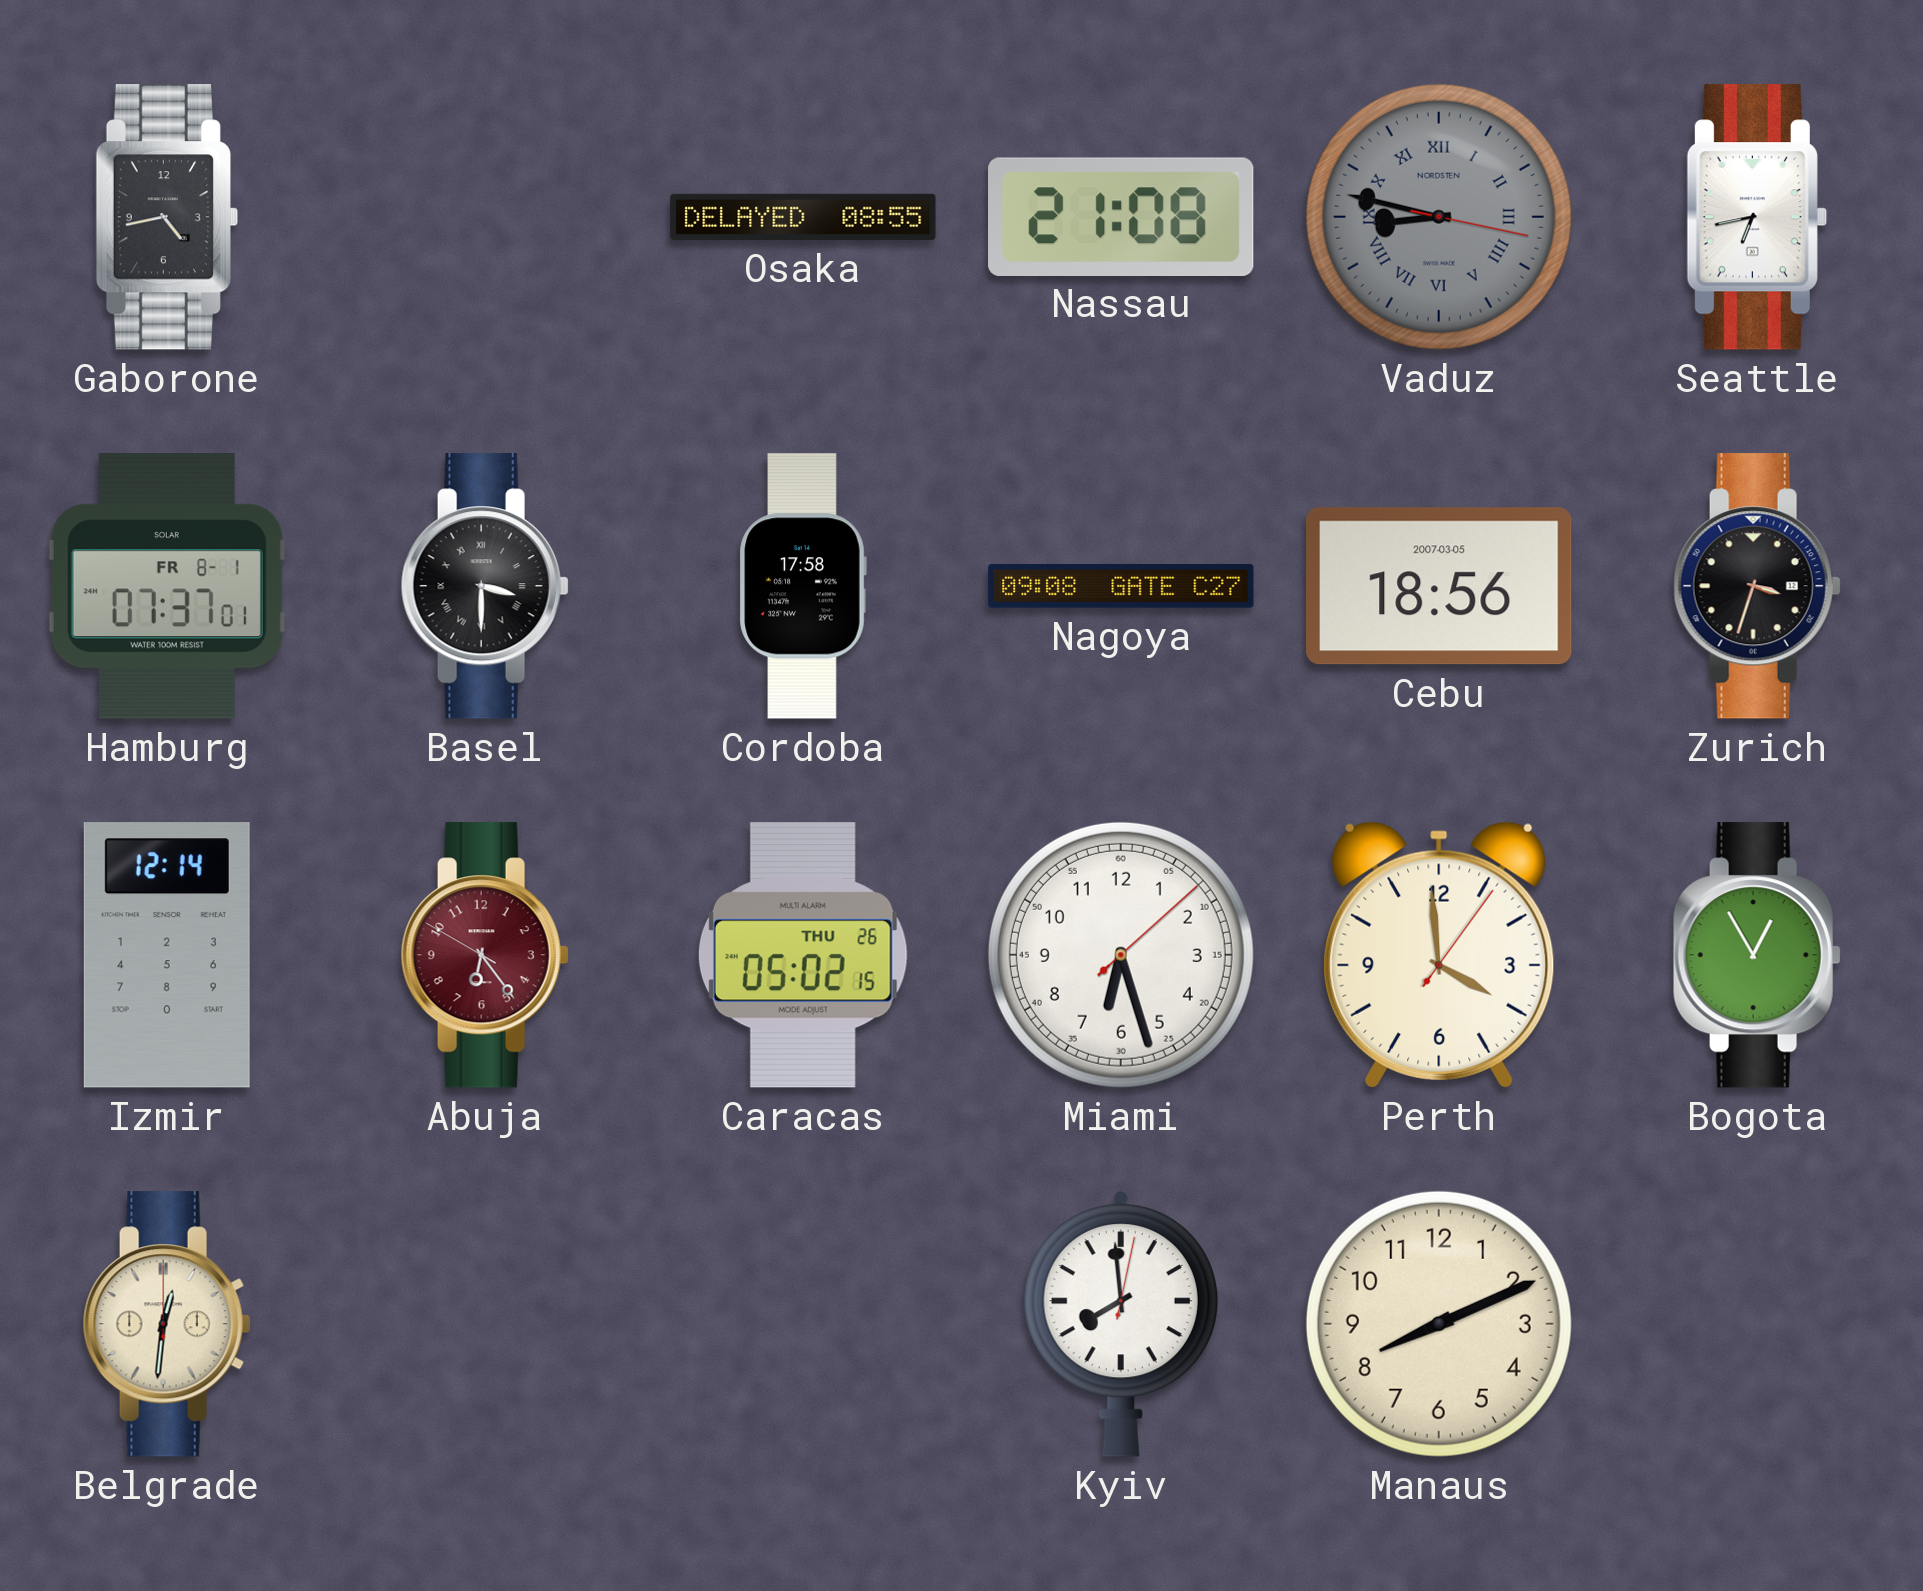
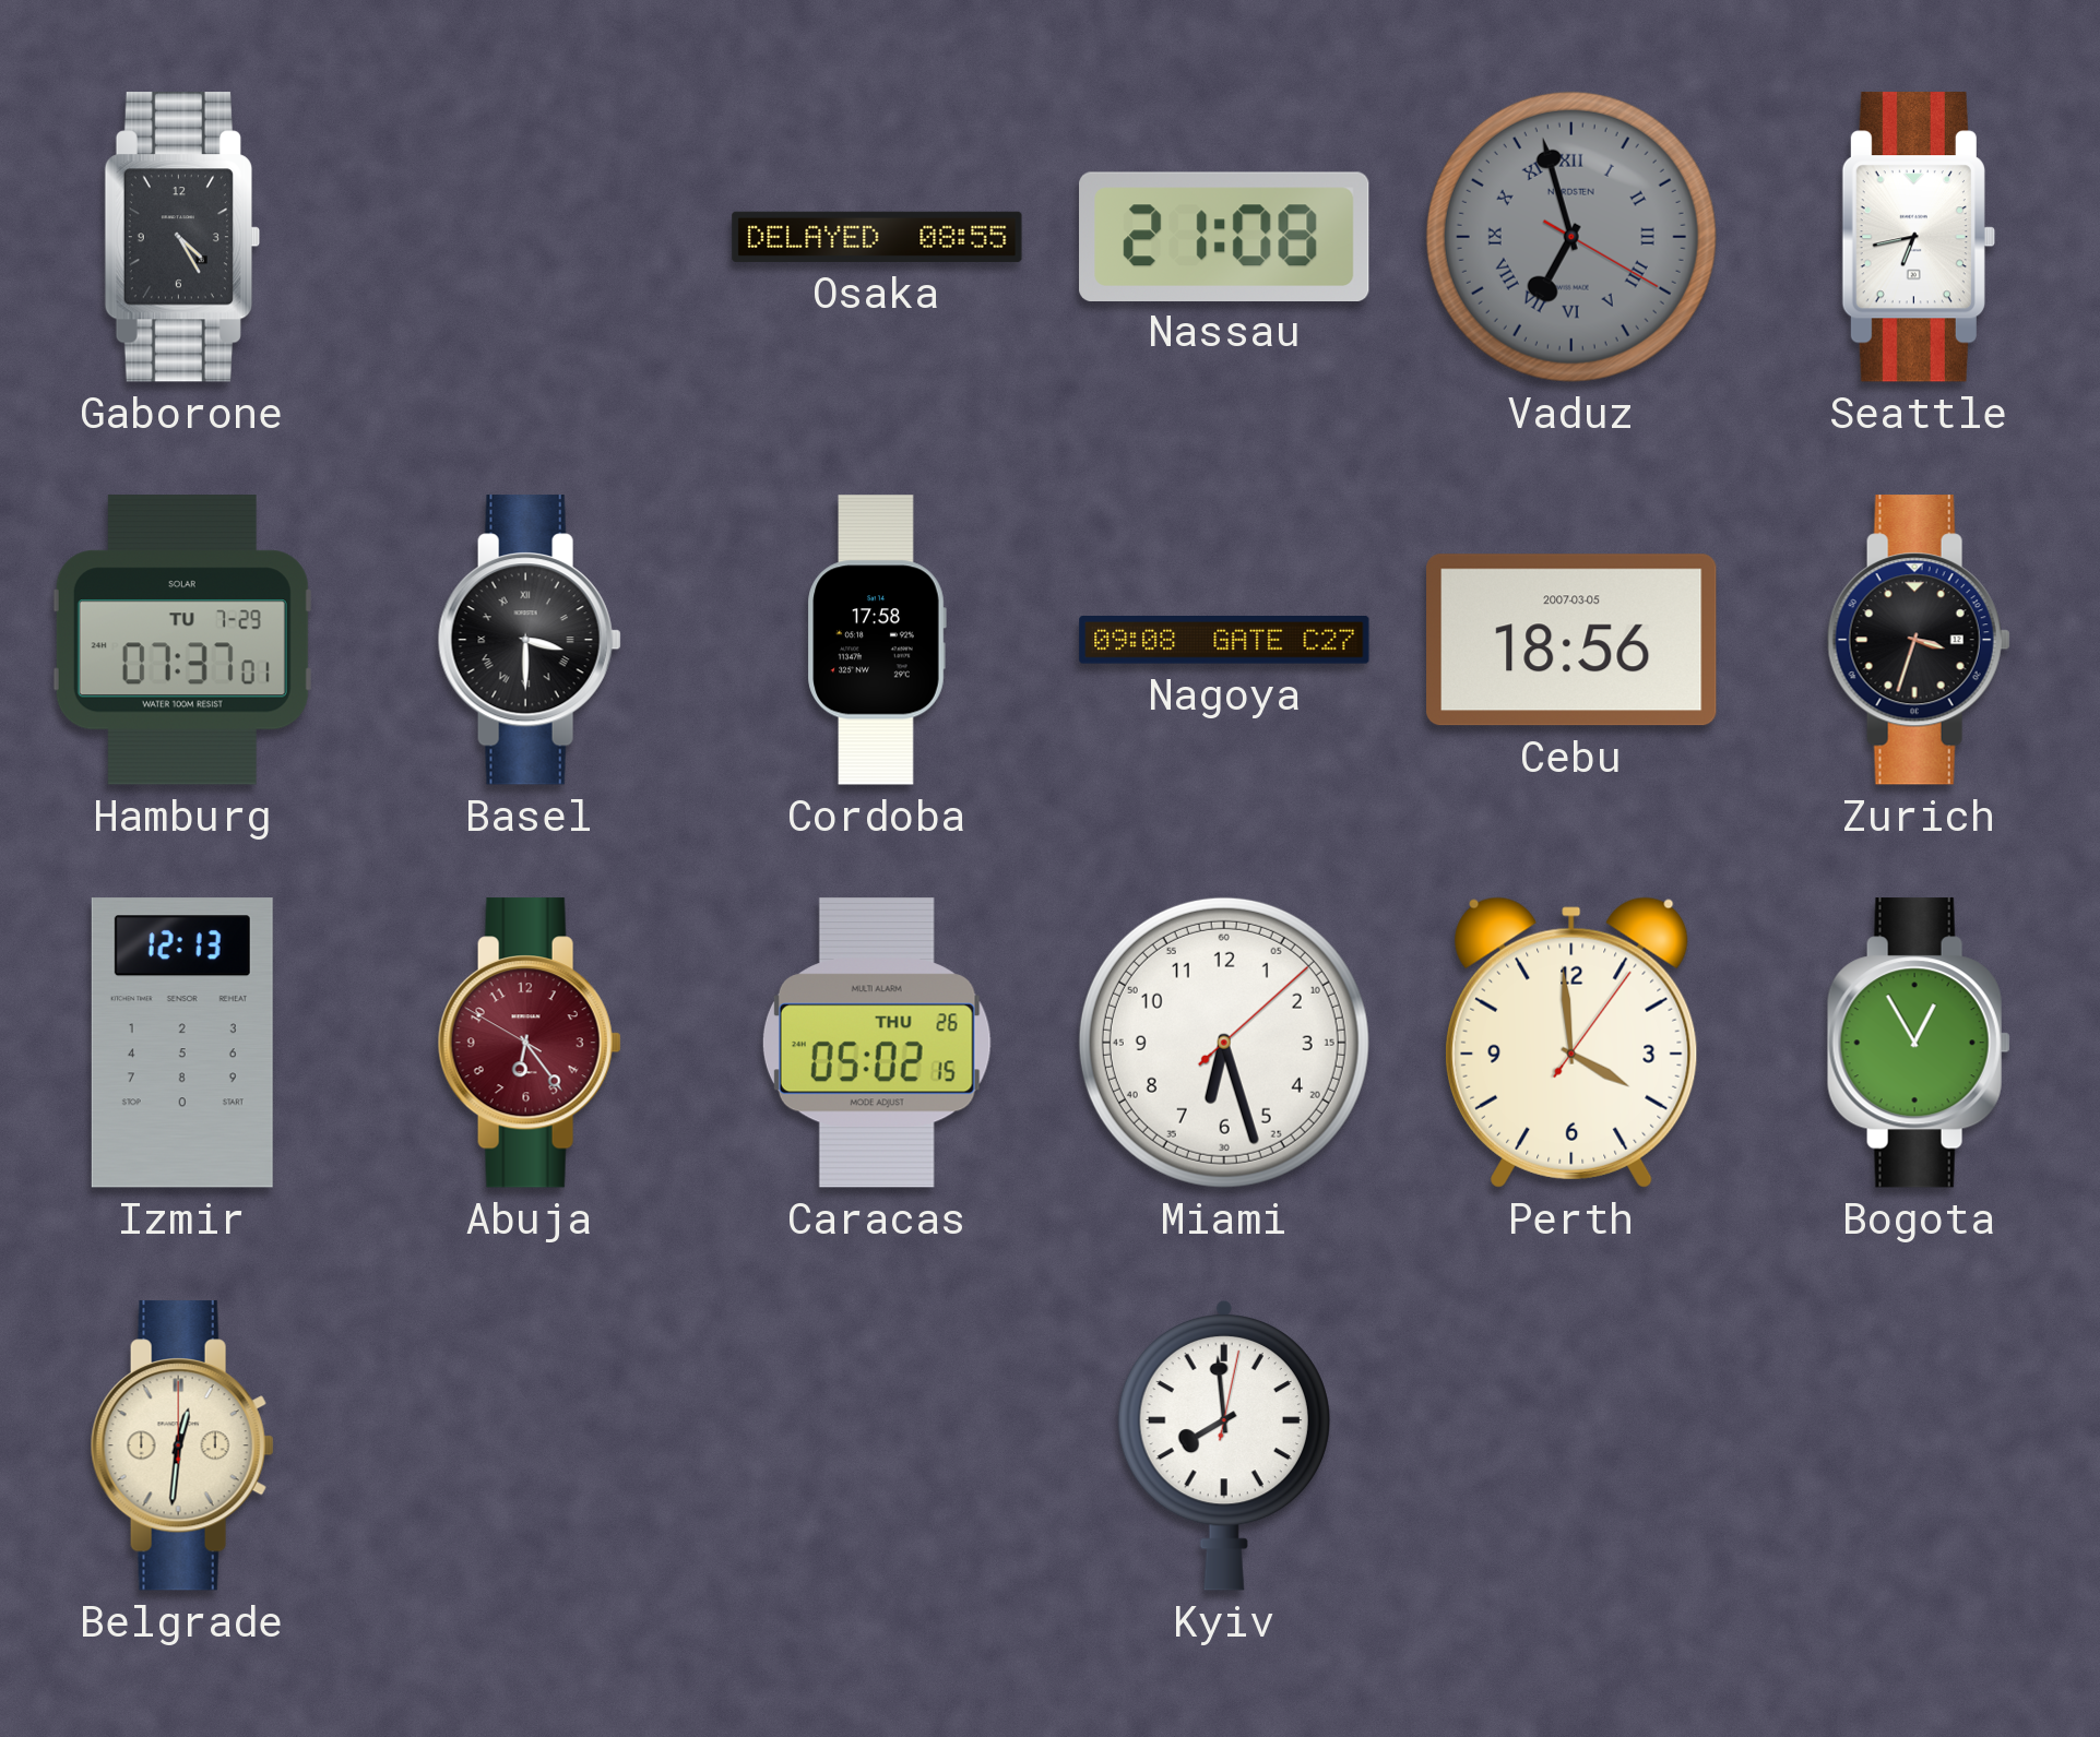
Gaborone: 4:43 -> 4:25 (182, 237)
Vaduz: 8:47 -> 6:57 (1571, 237)
Hamburg date: FR 8-1 -> TU 7-29 (182, 640)
Izmir: 12:14 -> 12:13 (182, 1043)
Manaus: 8:11 -> none (1439, 1324)
